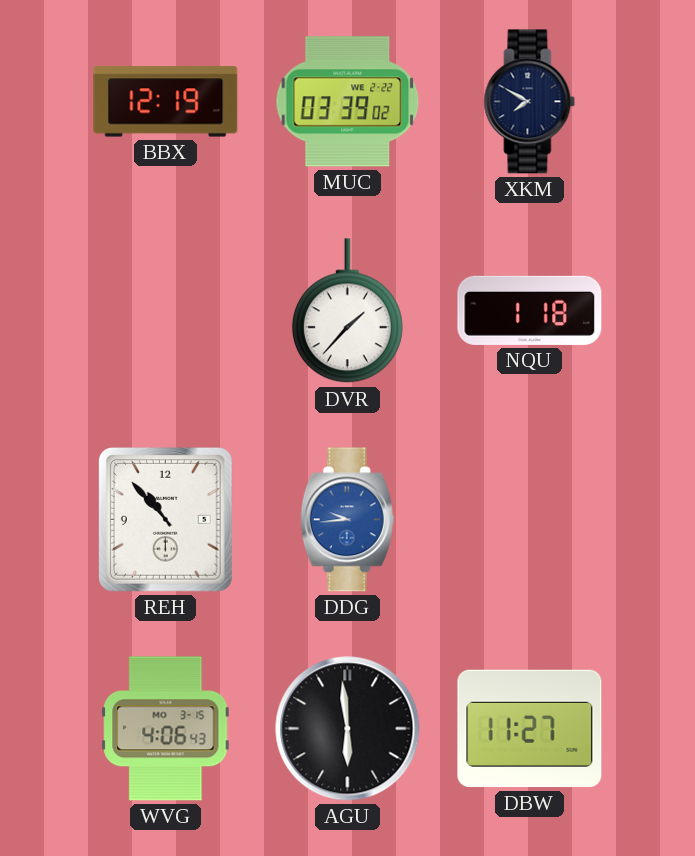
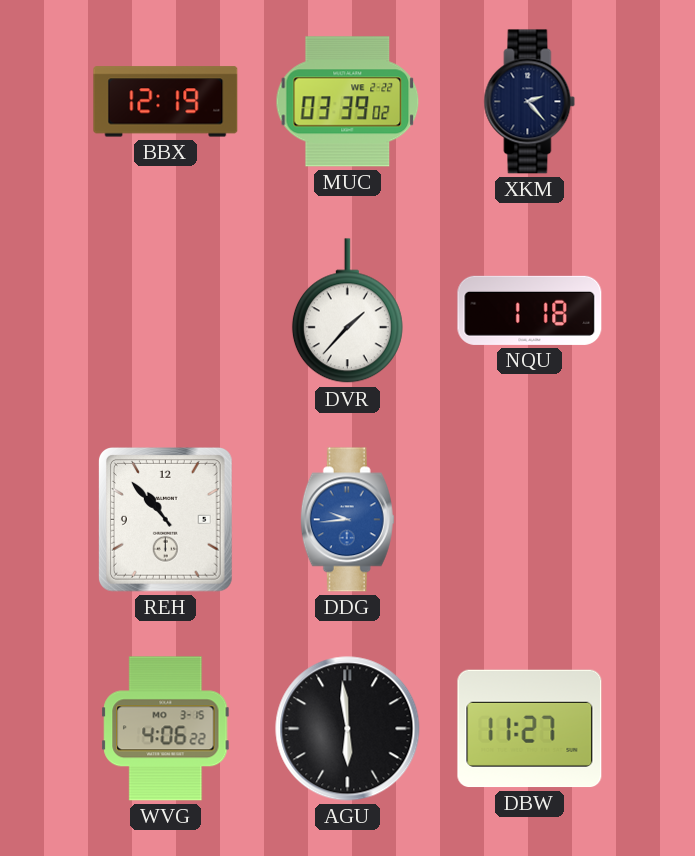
XKM: 7:50 -> 2:23 (530, 102)
WVG: 4:06:43 -> 4:06:22 (166, 729)
